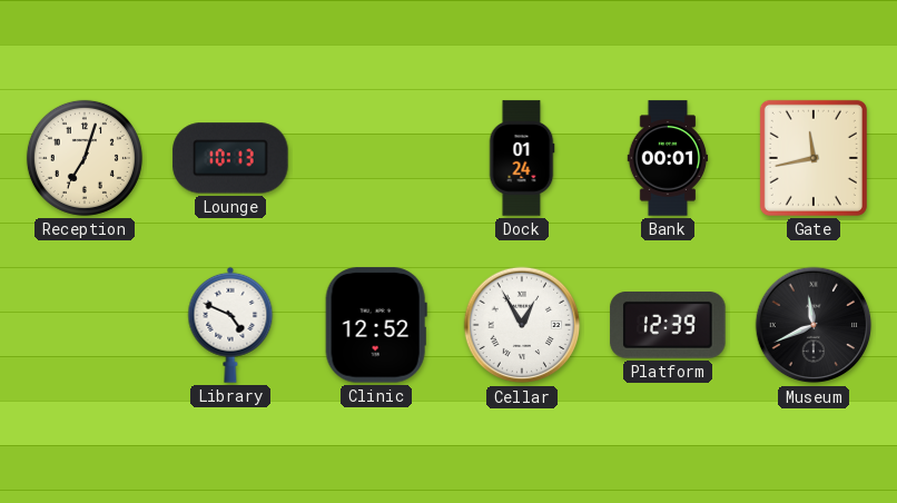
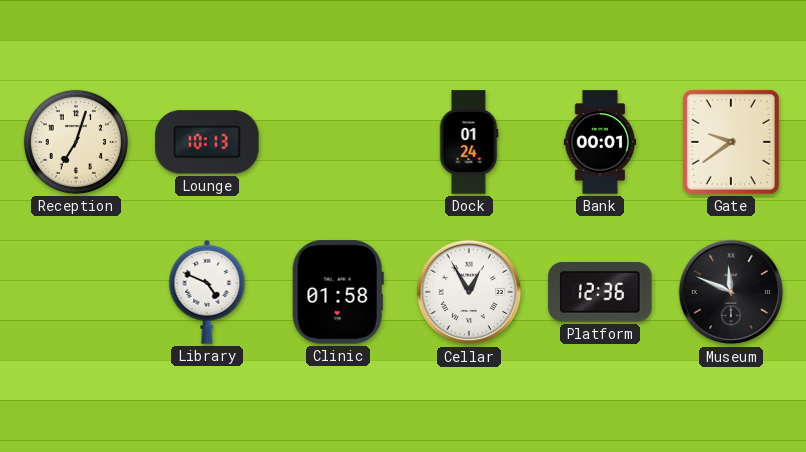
Gate: 11:43 -> 9:39 (731, 142)
Clinic: 12:52 -> 01:58 (338, 292)
Platform: 12:39 -> 12:36 (600, 293)
Museum: 11:41 -> 11:49 (731, 292)
